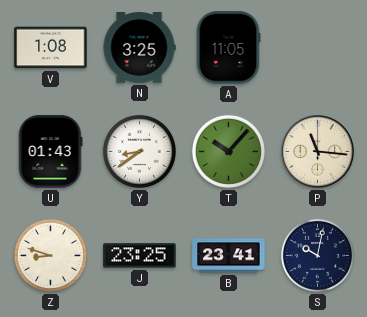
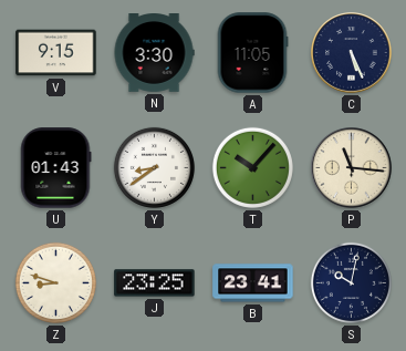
V: 1:08 -> 9:15 (56, 53)
N: 3:25 -> 3:30 (154, 53)
C: none -> 5:26 (352, 53)
